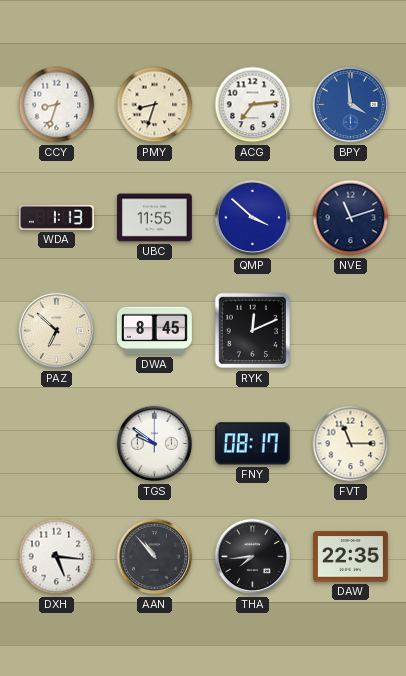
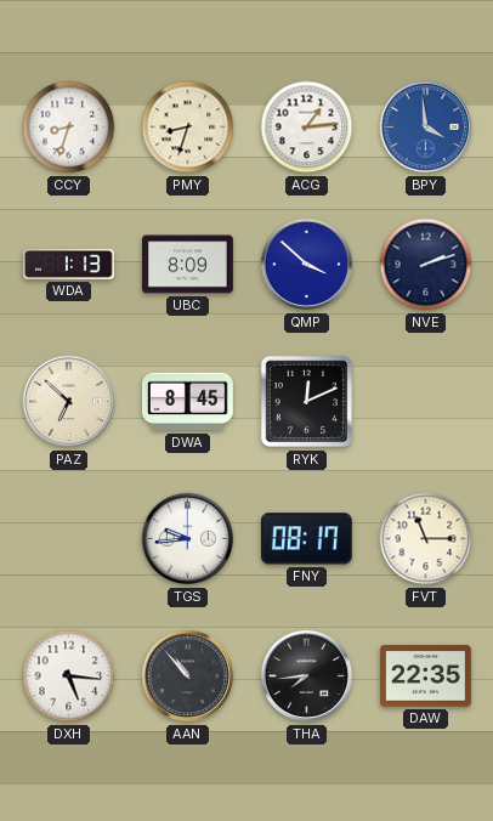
ACG: 7:14 -> 1:14 (307, 128)
UBC: 11:55 -> 8:09 (187, 265)
NVE: 11:12 -> 2:12 (426, 265)
TGS: 9:51 -> 9:44 (188, 539)
